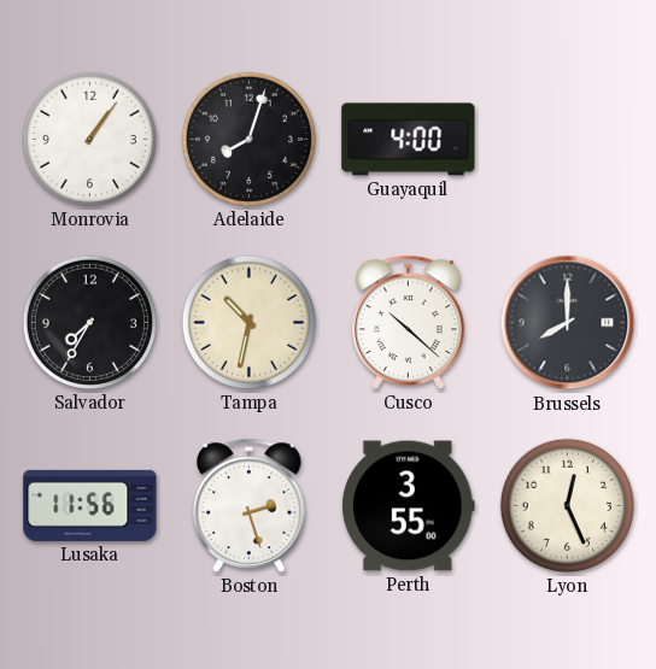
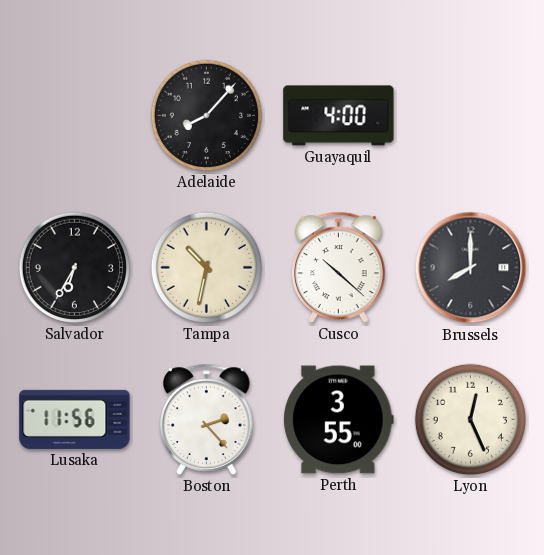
Monrovia: 1:06 -> none (89, 139)
Adelaide: 8:03 -> 8:07 (206, 115)
Salvador: 7:35 -> 6:35 (74, 267)
Boston: 2:27 -> 2:23 (207, 419)
